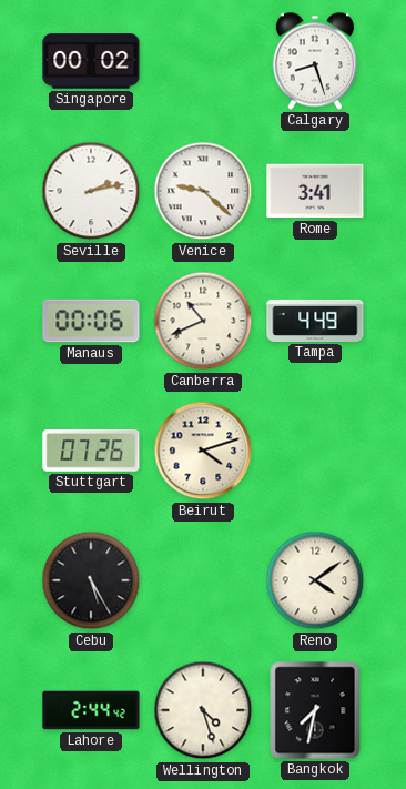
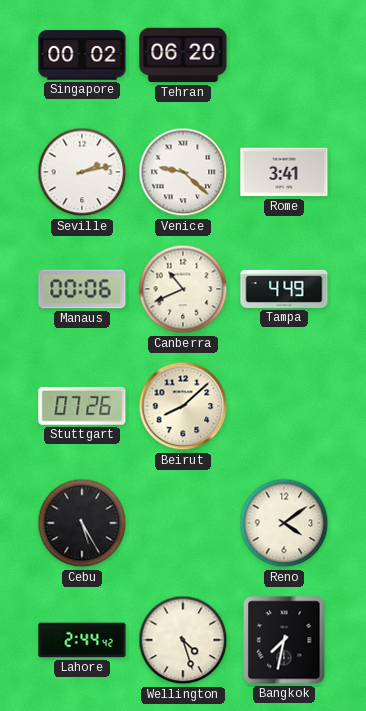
Tehran: none -> 06:20 (183, 55)
Calgary: 8:27 -> none (315, 61)
Beirut: 4:12 -> 8:08 (183, 406)
